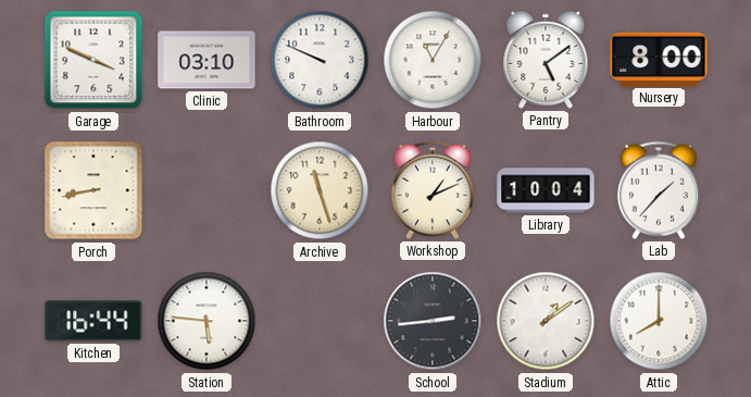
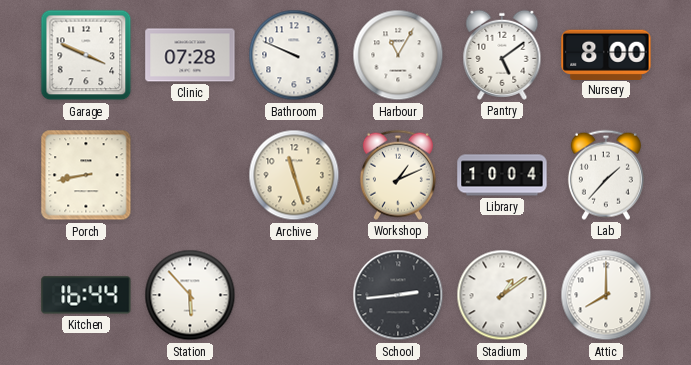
Clinic: 03:10 -> 07:28 (190, 55)
Station: 5:46 -> 5:53 (190, 295)
